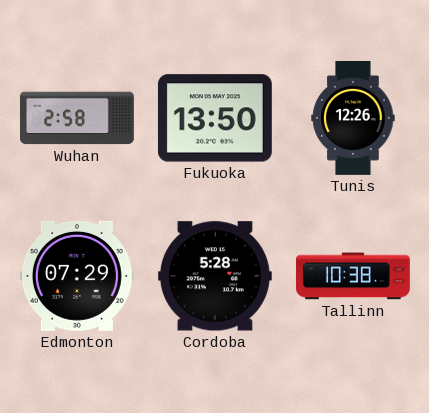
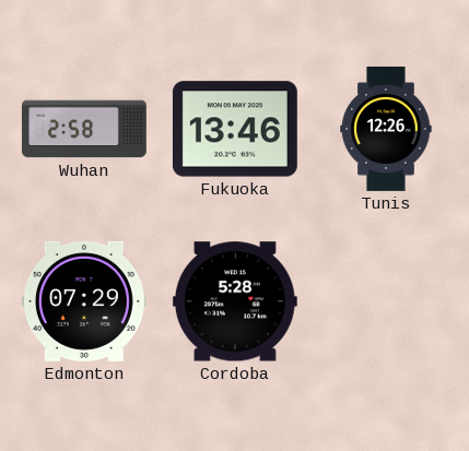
Fukuoka: 13:50 -> 13:46 (235, 129)
Tallinn: 10:38 -> none (353, 276)
